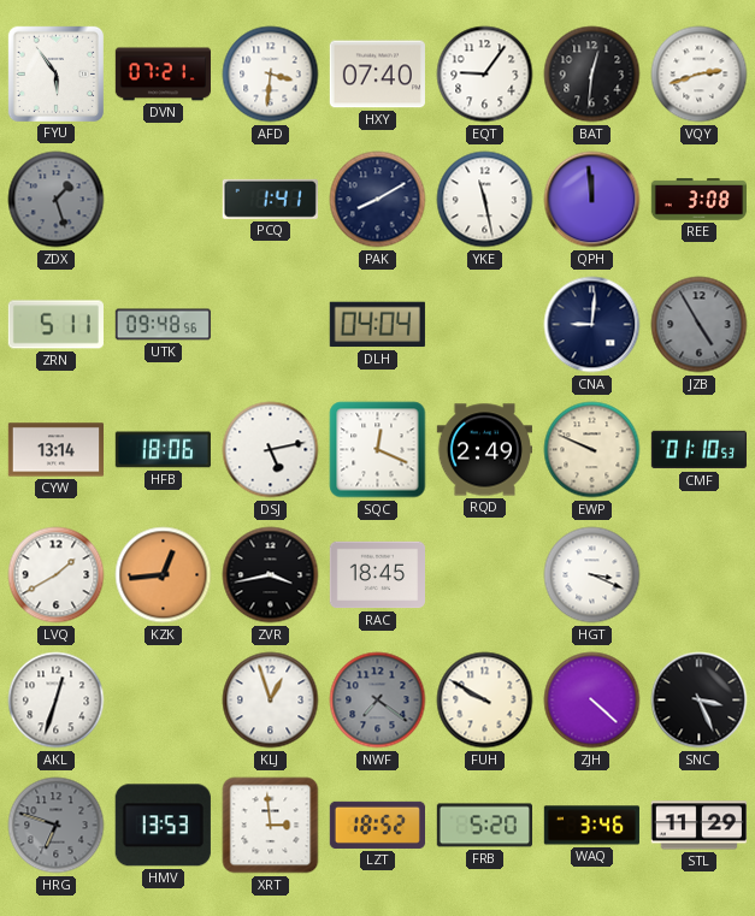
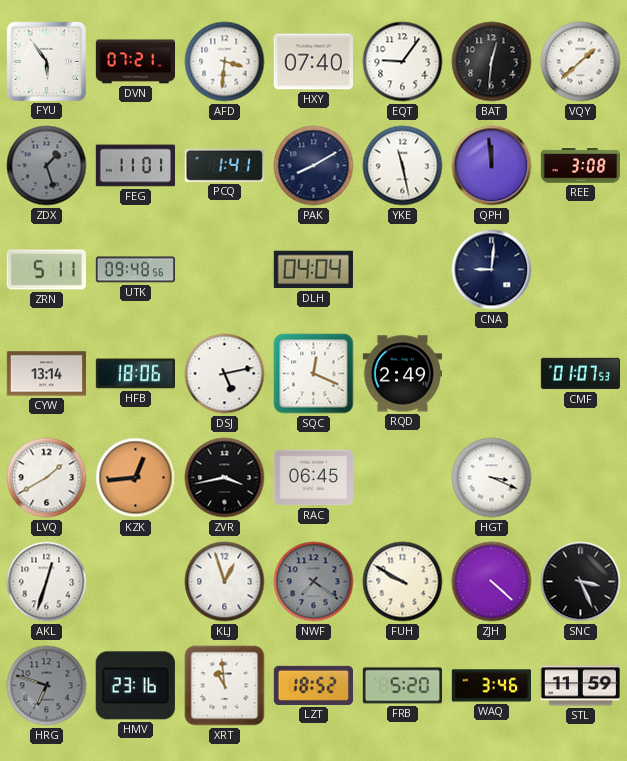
VQY: 2:42 -> 1:38 (581, 62)
FEG: none -> 11:01 (135, 166)
JZB: 4:55 -> none (700, 325)
EWP: 9:49 -> none (592, 450)
CMF: 01:10 -> 01:07 (580, 374)
RAC: 18:45 -> 06:45 (313, 478)
HMV: 13:53 -> 23:16 (135, 686)
XRT: 2:59 -> 10:59 (225, 686)
STL: 11:29 -> 11:59 (580, 686)
